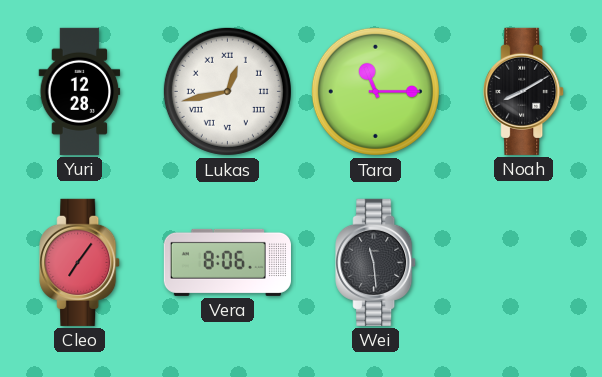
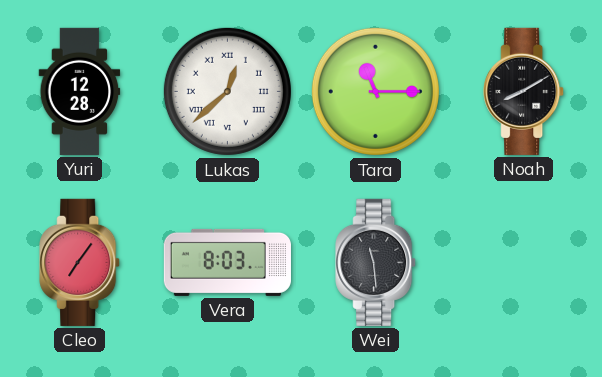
Lukas: 12:43 -> 12:38 (227, 91)
Vera: 8:06 -> 8:03 (227, 262)
